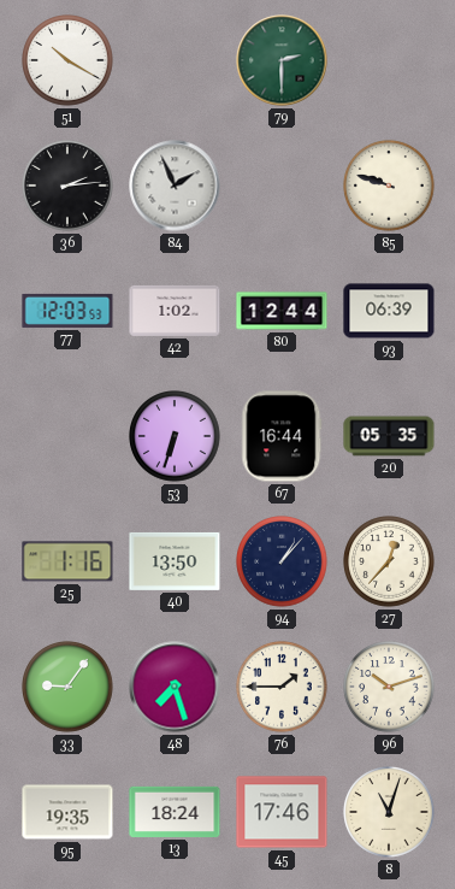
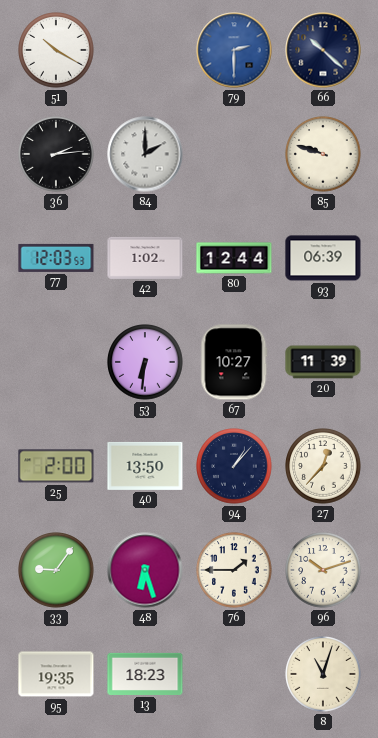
79 dial: green -> blue (234, 50)
66: none -> 10:22 (323, 50)
84: 1:56 -> 2:00 (145, 154)
53: 6:33 -> 6:31 (145, 362)
67: 16:44 -> 10:27 (234, 362)
20: 05:35 -> 11:39 (323, 362)
25: 1:16 -> 2:00 (56, 466)
48: 7:27 -> 6:27 (145, 570)
13: 18:24 -> 18:23 (145, 674)
45: 17:46 -> none (282, 812)
